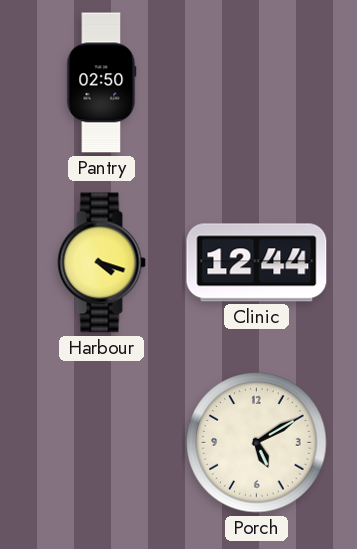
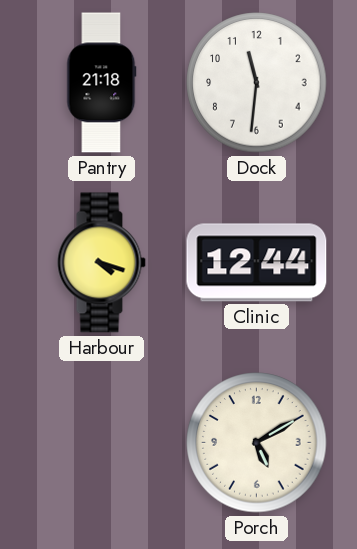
Pantry: 02:50 -> 21:18 (102, 83)
Dock: none -> 11:31 (257, 83)
